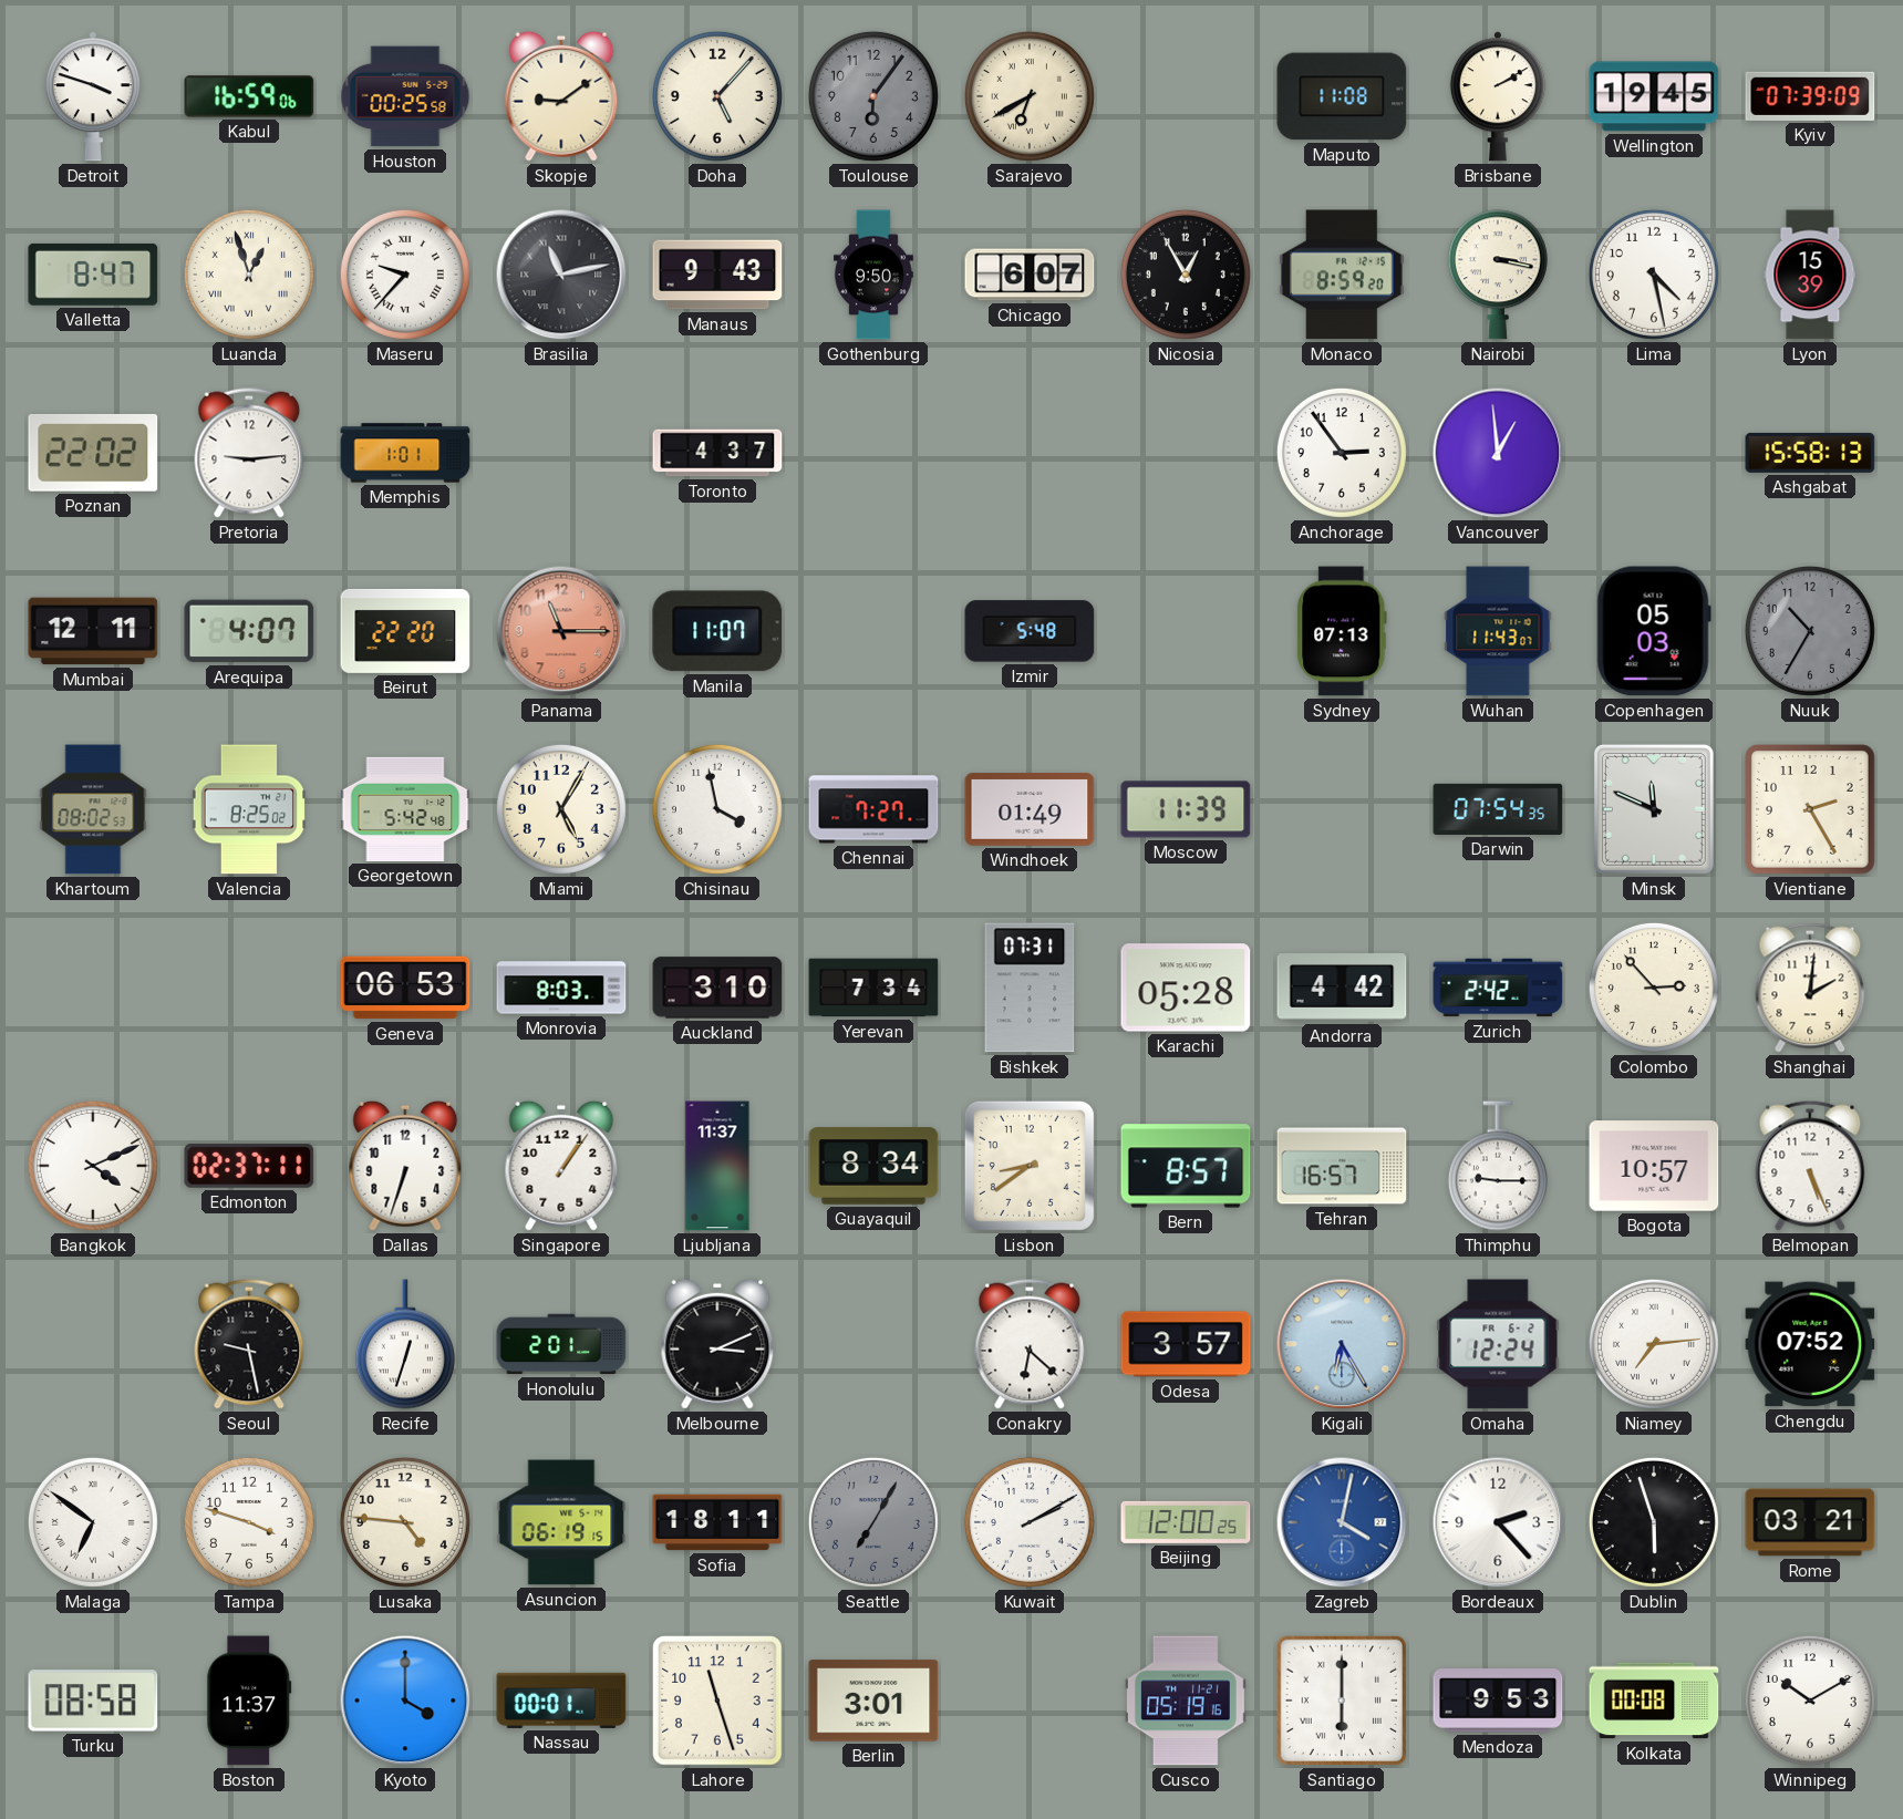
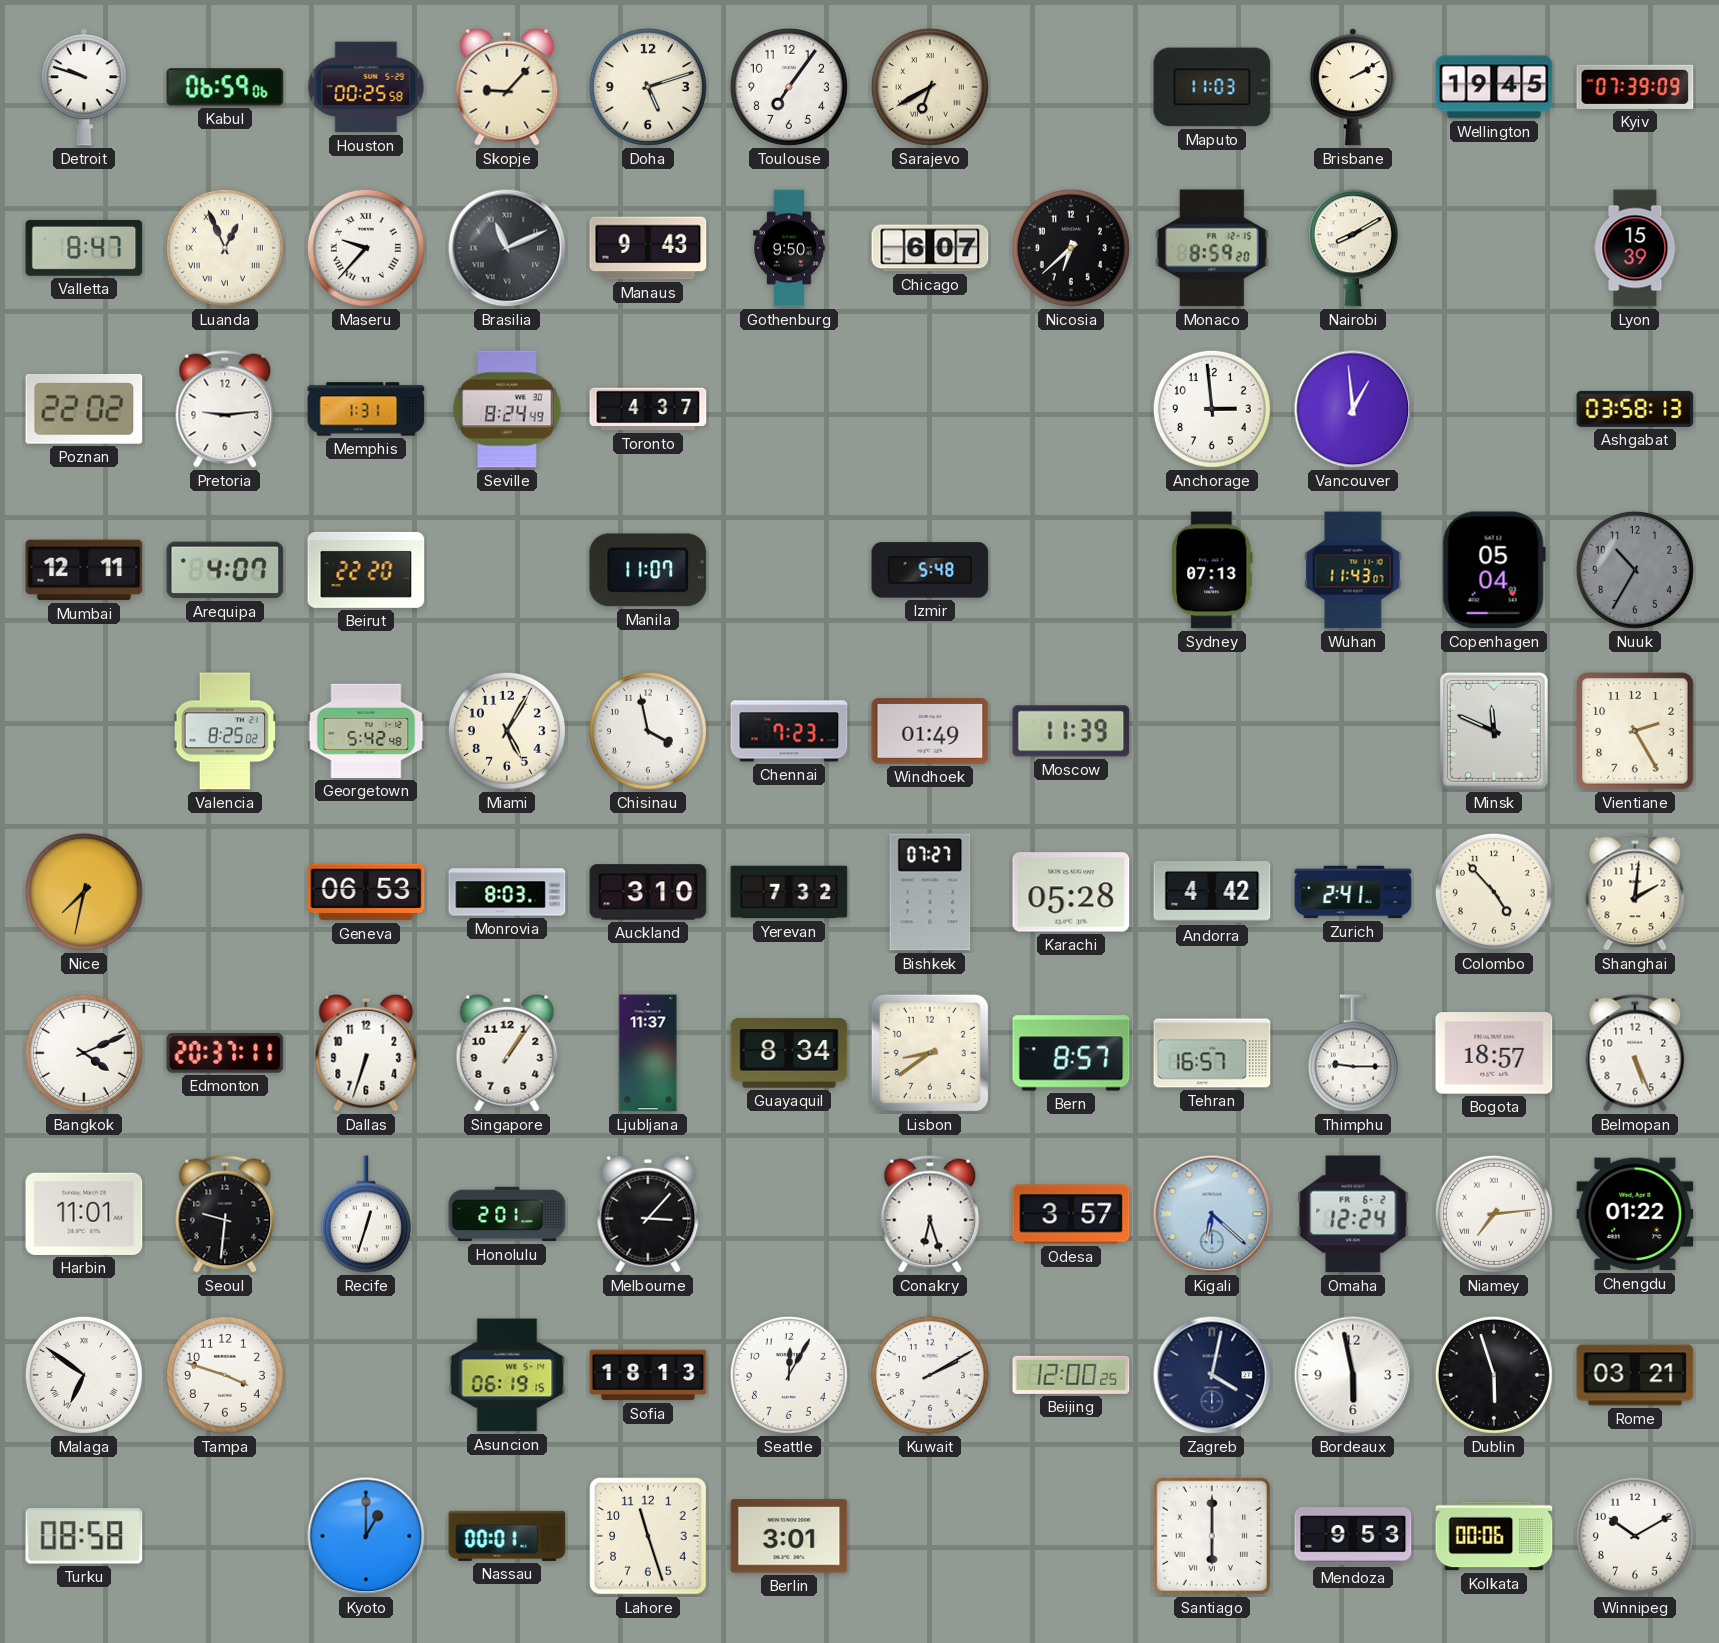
Detroit: 3:48 -> 9:48 (84, 87)
Kabul: 16:59 -> 06:59 (225, 87)
Skopje: 9:09 -> 9:07 (507, 87)
Doha: 5:07 -> 5:12 (648, 87)
Toulouse: 6:06 -> 7:06 (789, 87)
Toulouse dial: grey -> white (789, 87)
Maputo: 11:08 -> 11:03 (1212, 87)
Luanda: 12:57 -> 12:56 (225, 248)
Brasilia: 11:13 -> 11:11 (507, 248)
Nicosia: 12:55 -> 6:38 (1071, 248)
Nairobi: 3:17 -> 8:10 (1353, 248)
Lima: 4:28 -> none (1654, 275)
Memphis: 1:01 -> 1:31 (366, 409)
Seville: none -> 8:24 (507, 409)
Anchorage: 2:54 -> 2:59 (1212, 409)
Ashgabat: 15:58 -> 03:58 (1635, 409)
Panama: 11:15 -> none (561, 631)
Copenhagen: 05:03 -> 05:04 (1494, 570)
Khartoum: 08:02 -> none (93, 809)
Chennai: 7:27 -> 7:23 (789, 731)
Darwin: 07:54 -> none (1498, 809)
Nice: none -> 7:32 (84, 892)
Yerevan: 7:34 -> 7:32 (789, 892)
Bishkek: 07:31 -> 07:27 (930, 892)
Zurich: 2:42 -> 2:41 (1353, 892)
Colombo: 2:53 -> 4:53 (1494, 892)
Edmonton: 02:37 -> 20:37 (225, 1053)
Bogota: 10:57 -> 18:57 (1494, 1053)
Harbin: none -> 11:01 (84, 1214)
Seoul: 9:28 -> 9:31 (225, 1214)
Melbourne: 3:11 -> 3:07 (648, 1214)
Conakry: 6:22 -> 6:27 (930, 1214)
Kigali: 6:25 -> 6:22 (1212, 1214)
Chengdu: 07:52 -> 01:22 (1635, 1214)
Lusaka: 4:46 -> none (405, 1522)
Sofia: 18:11 -> 18:13 (648, 1375)
Seattle: 7:05 -> 12:05 (789, 1375)
Seattle dial: grey -> white (789, 1375)
Zagreb dial: blue -> navy (1212, 1375)
Bordeaux: 2:23 -> 5:58 (1353, 1375)
Boston: 11:37 -> none (249, 1701)
Kyoto: 4:00 -> 1:00 (366, 1536)
Cusco: 05:19 -> none (1186, 1701)
Kolkata: 00:08 -> 00:06 (1494, 1536)
